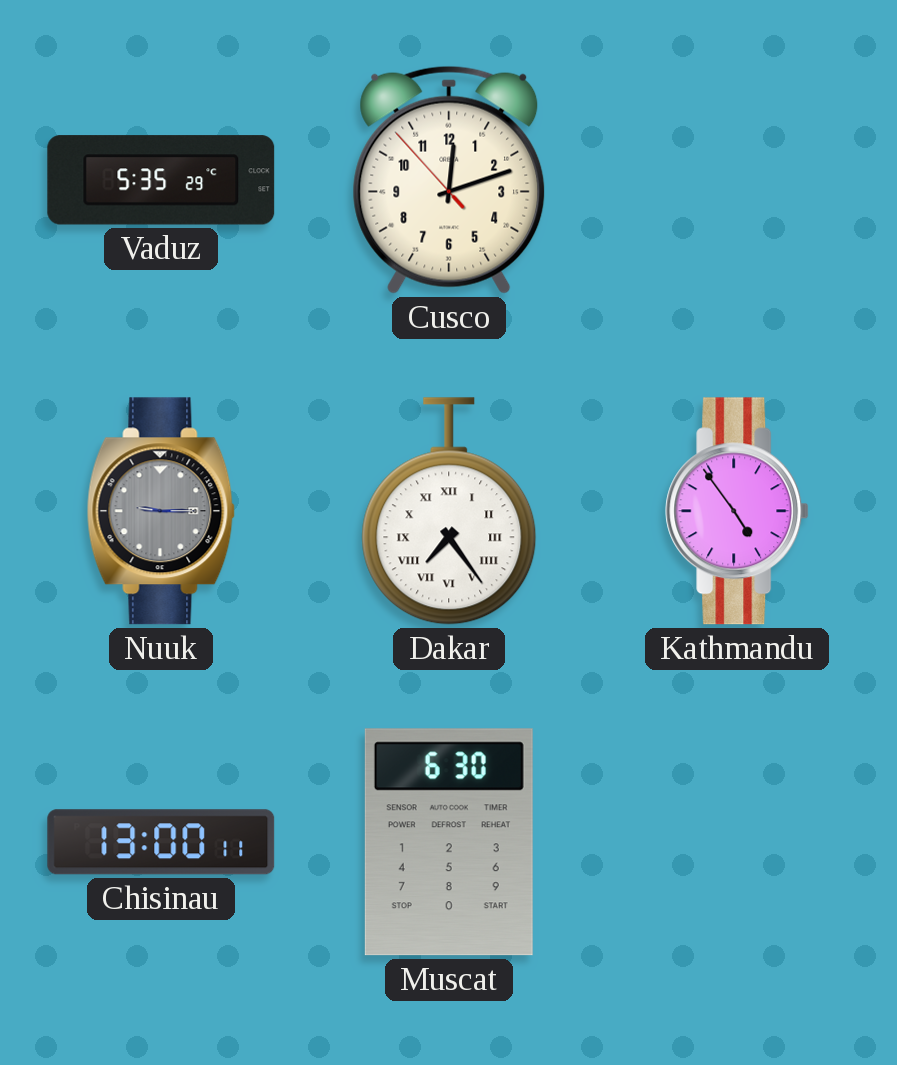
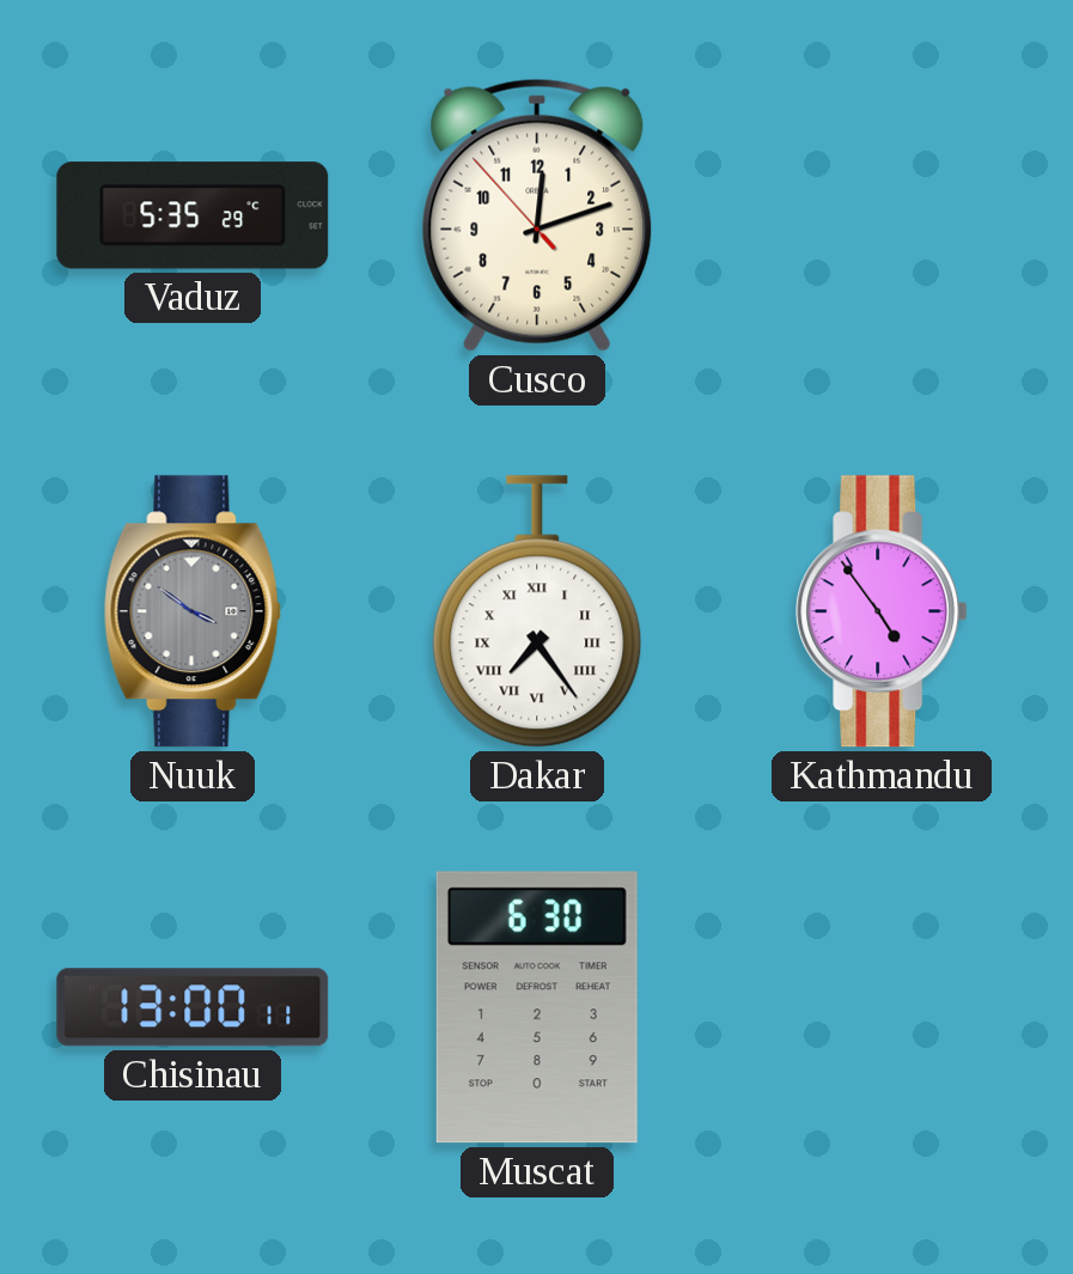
Nuuk: 9:15 -> 3:51 (193, 611)
